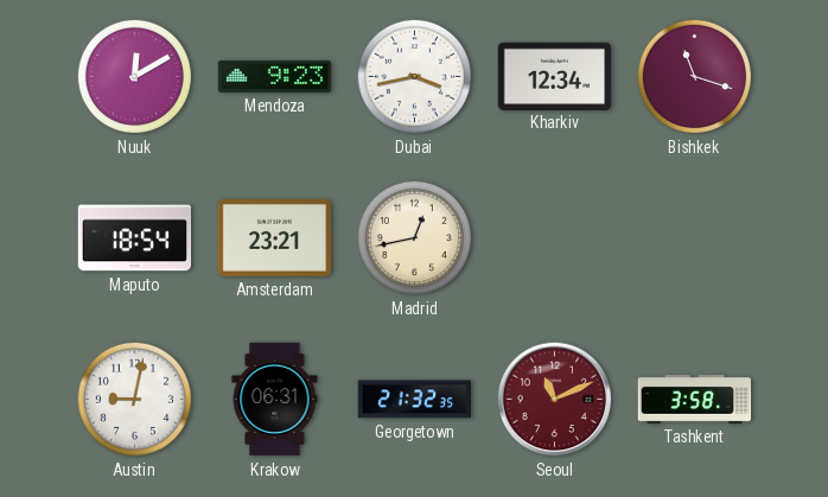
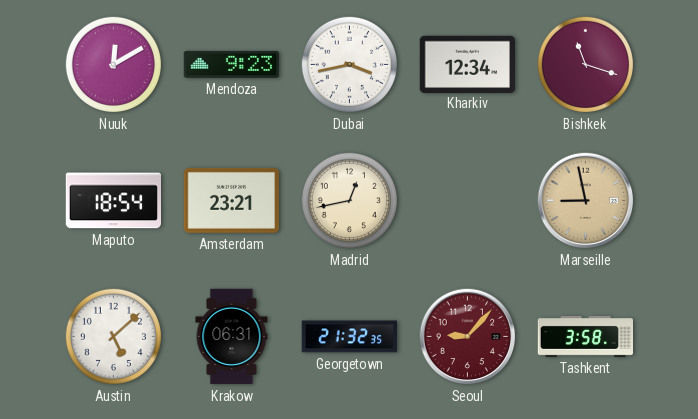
Marseille: none -> 8:58 (586, 201)
Austin: 9:02 -> 5:08 (113, 336)
Seoul: 11:11 -> 9:07 (468, 337)
